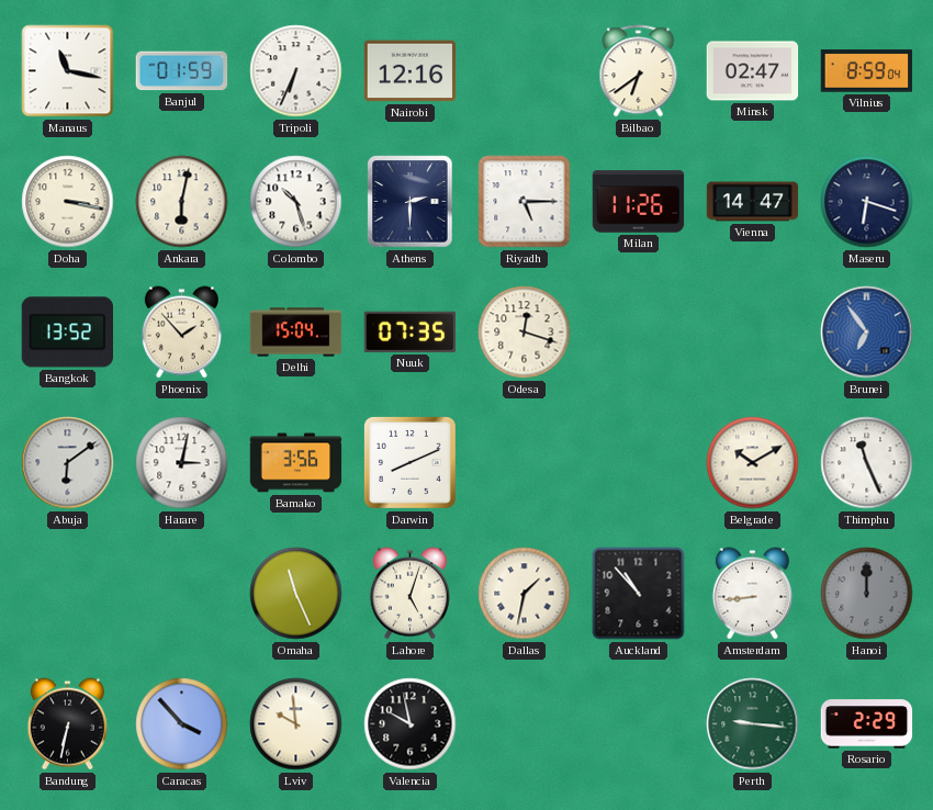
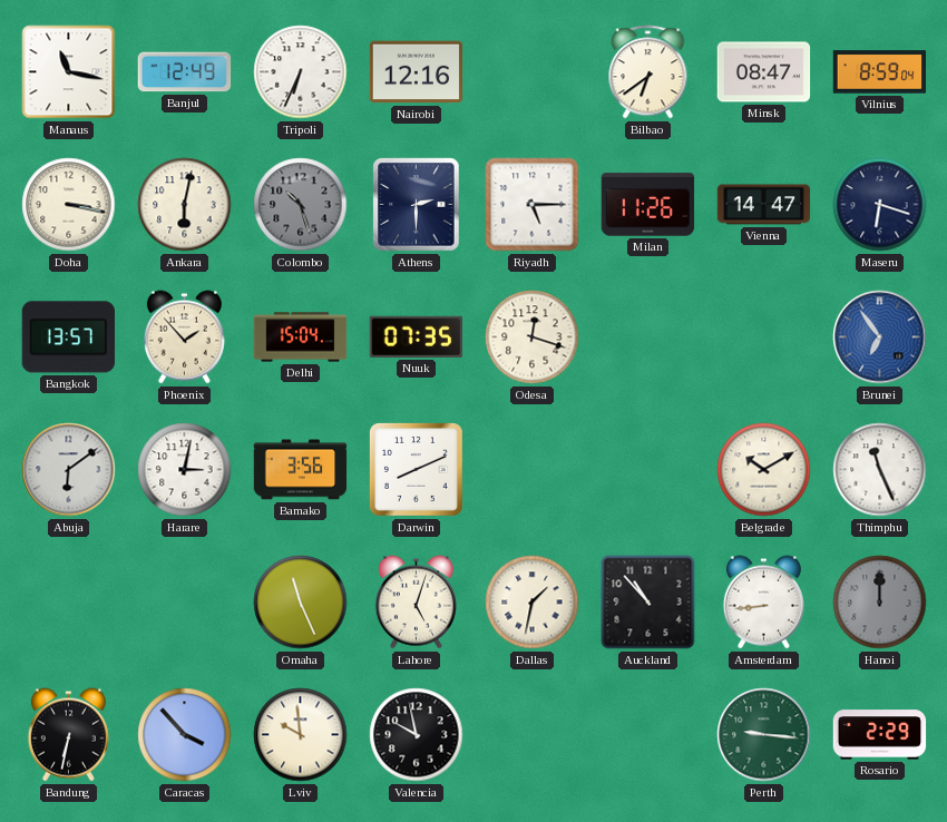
Banjul: 01:59 -> 12:49 (185, 72)
Minsk: 02:47 -> 08:47 (764, 72)
Colombo dial: white -> grey (301, 205)
Bangkok: 13:52 -> 13:57 (68, 337)
